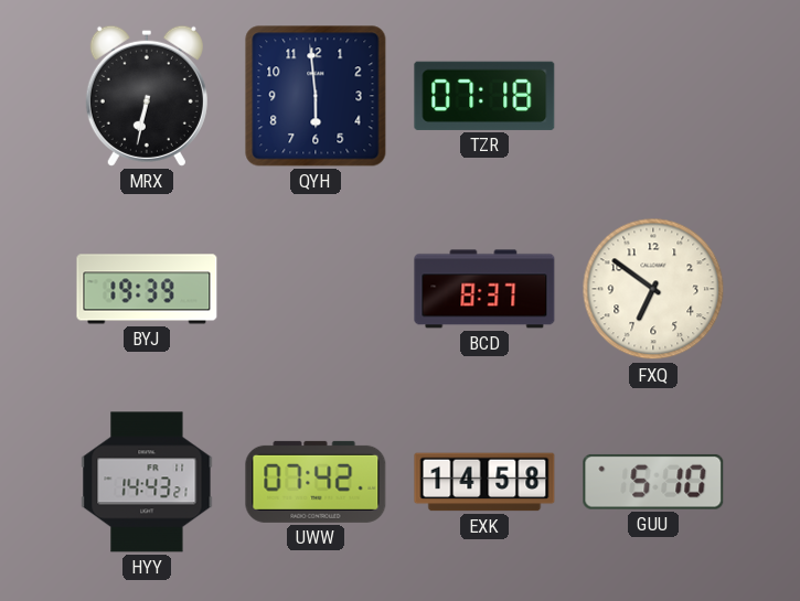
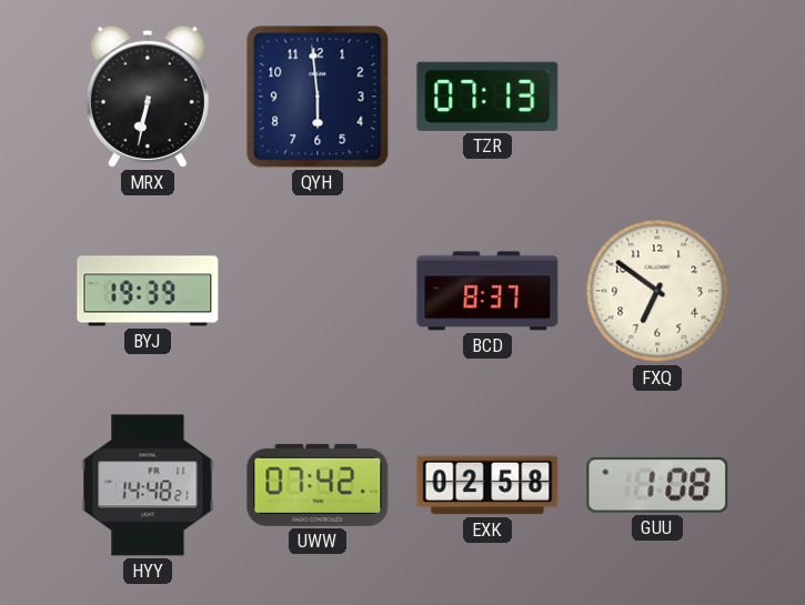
TZR: 07:18 -> 07:13 (487, 97)
HYY: 14:43 -> 14:48 (148, 485)
EXK: 14:58 -> 02:58 (487, 485)
GUU: 5:10 -> 1:08 (657, 485)
